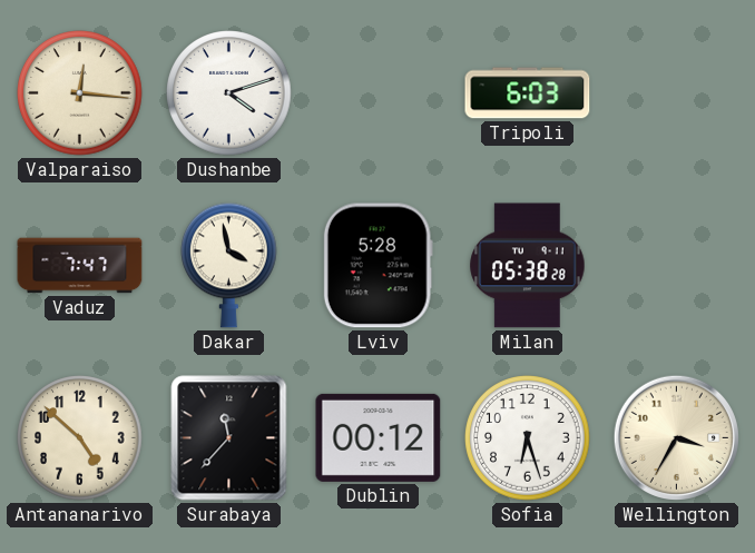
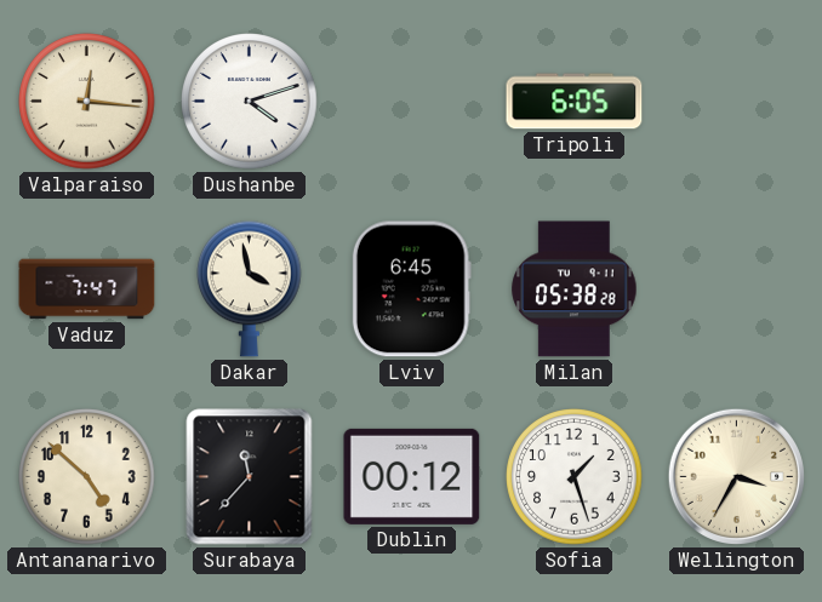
Tripoli: 6:03 -> 6:05 (575, 102)
Lviv: 5:28 -> 6:45 (411, 289)
Sofia: 6:27 -> 1:27 (575, 477)
